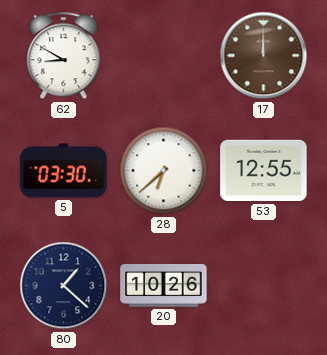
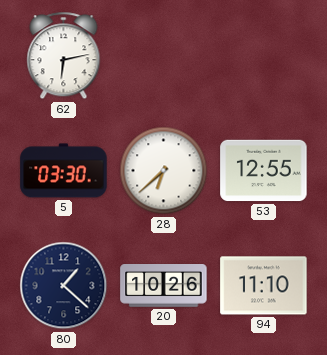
62: 8:50 -> 6:13 (64, 56)
17: 12:00 -> none (264, 56)
94: none -> 11:10 (264, 286)
